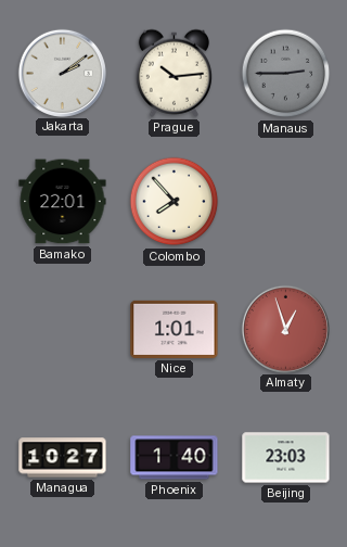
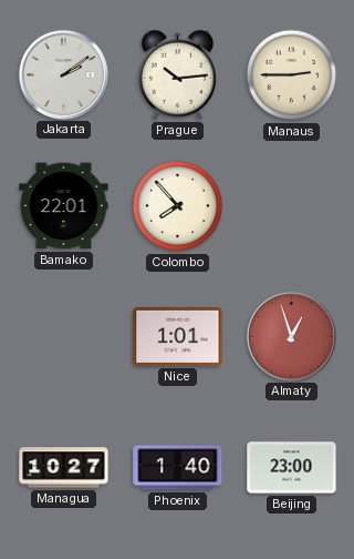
Manaus dial: grey -> cream (292, 75)
Beijing: 23:03 -> 23:00 (292, 468)
